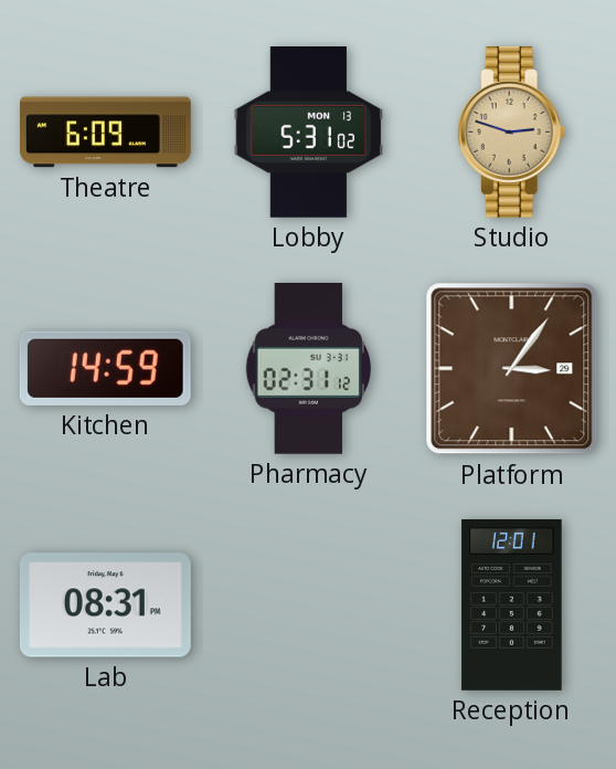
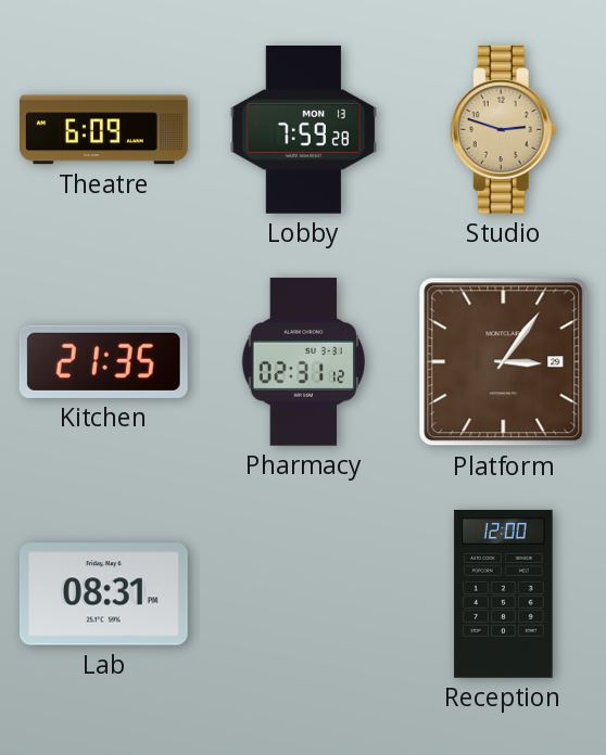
Lobby: 5:31 -> 7:59 (304, 130)
Kitchen: 14:59 -> 21:35 (103, 361)
Reception: 12:01 -> 12:00 (504, 594)
